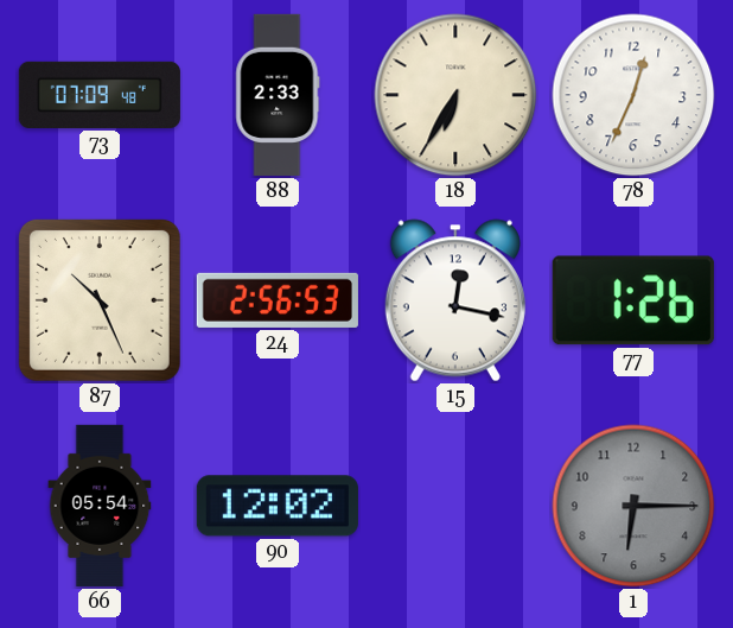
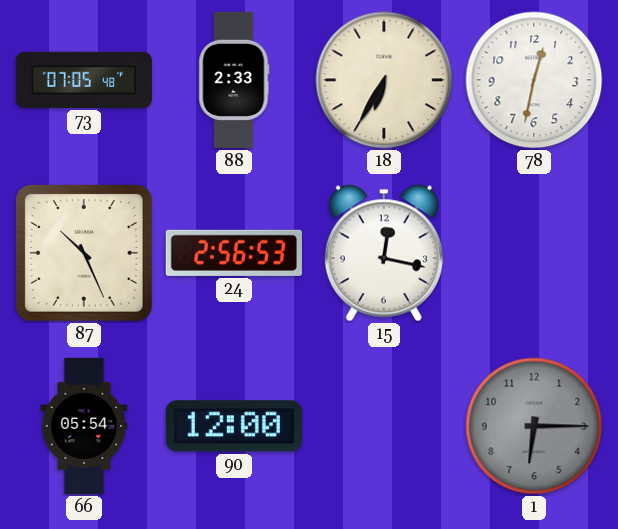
73: 07:09 -> 07:05 (84, 80)
78: 12:34 -> 12:32 (534, 80)
77: 1:26 -> none (633, 300)
90: 12:02 -> 12:00 (234, 426)
